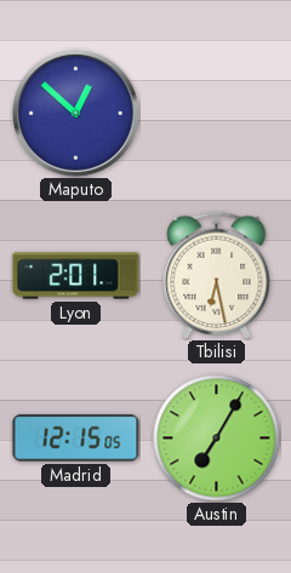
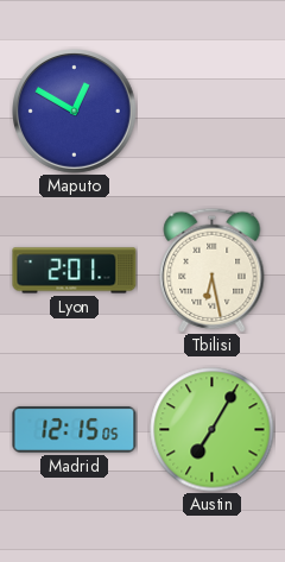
Maputo: 12:52 -> 12:50 (75, 112)
